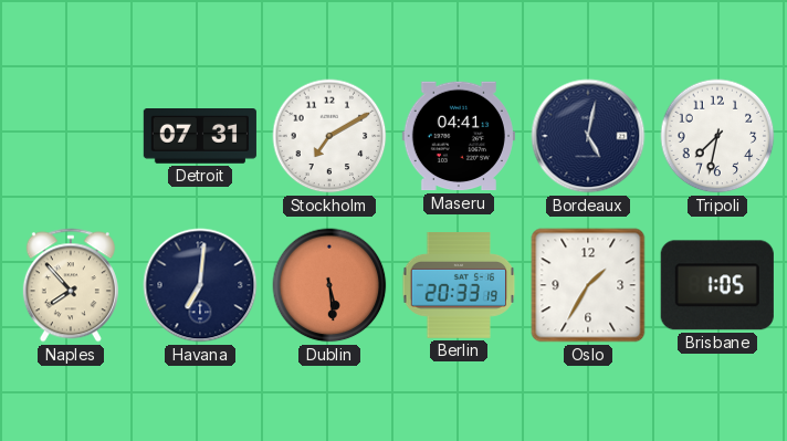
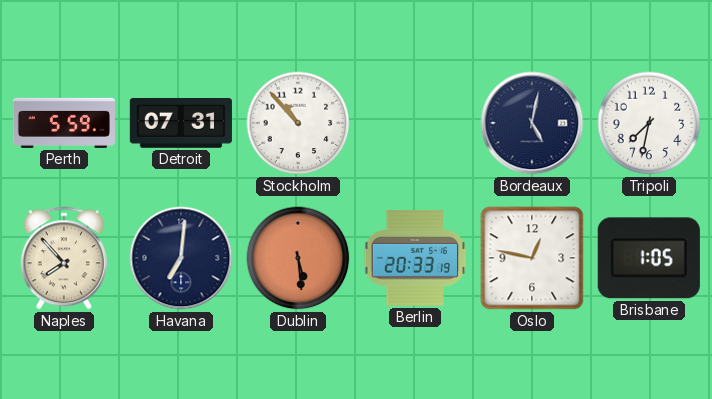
Perth: none -> 5:59 (64, 123)
Stockholm: 7:10 -> 10:53 (298, 123)
Maseru: 04:41 -> none (459, 136)
Oslo: 1:35 -> 12:47 (532, 258)
